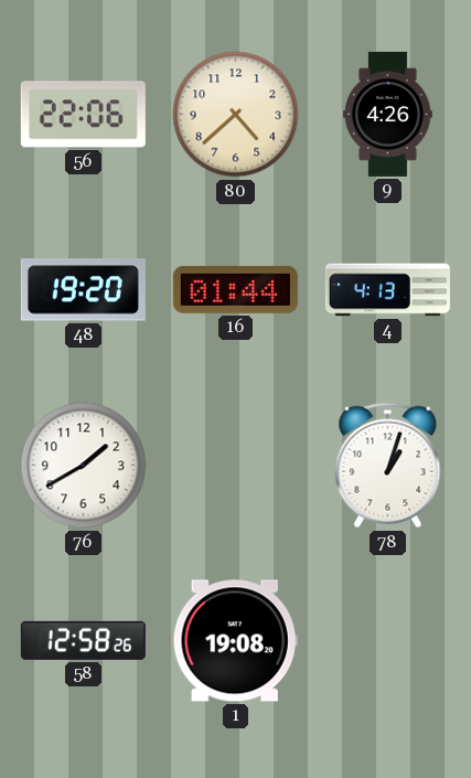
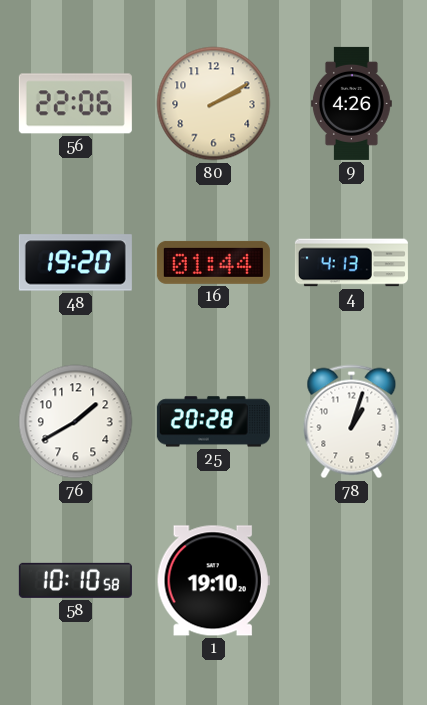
80: 4:38 -> 2:10 (214, 104)
25: none -> 20:28 (213, 422)
58: 12:58 -> 10:10 (75, 580)
1: 19:08 -> 19:10 (213, 581)
